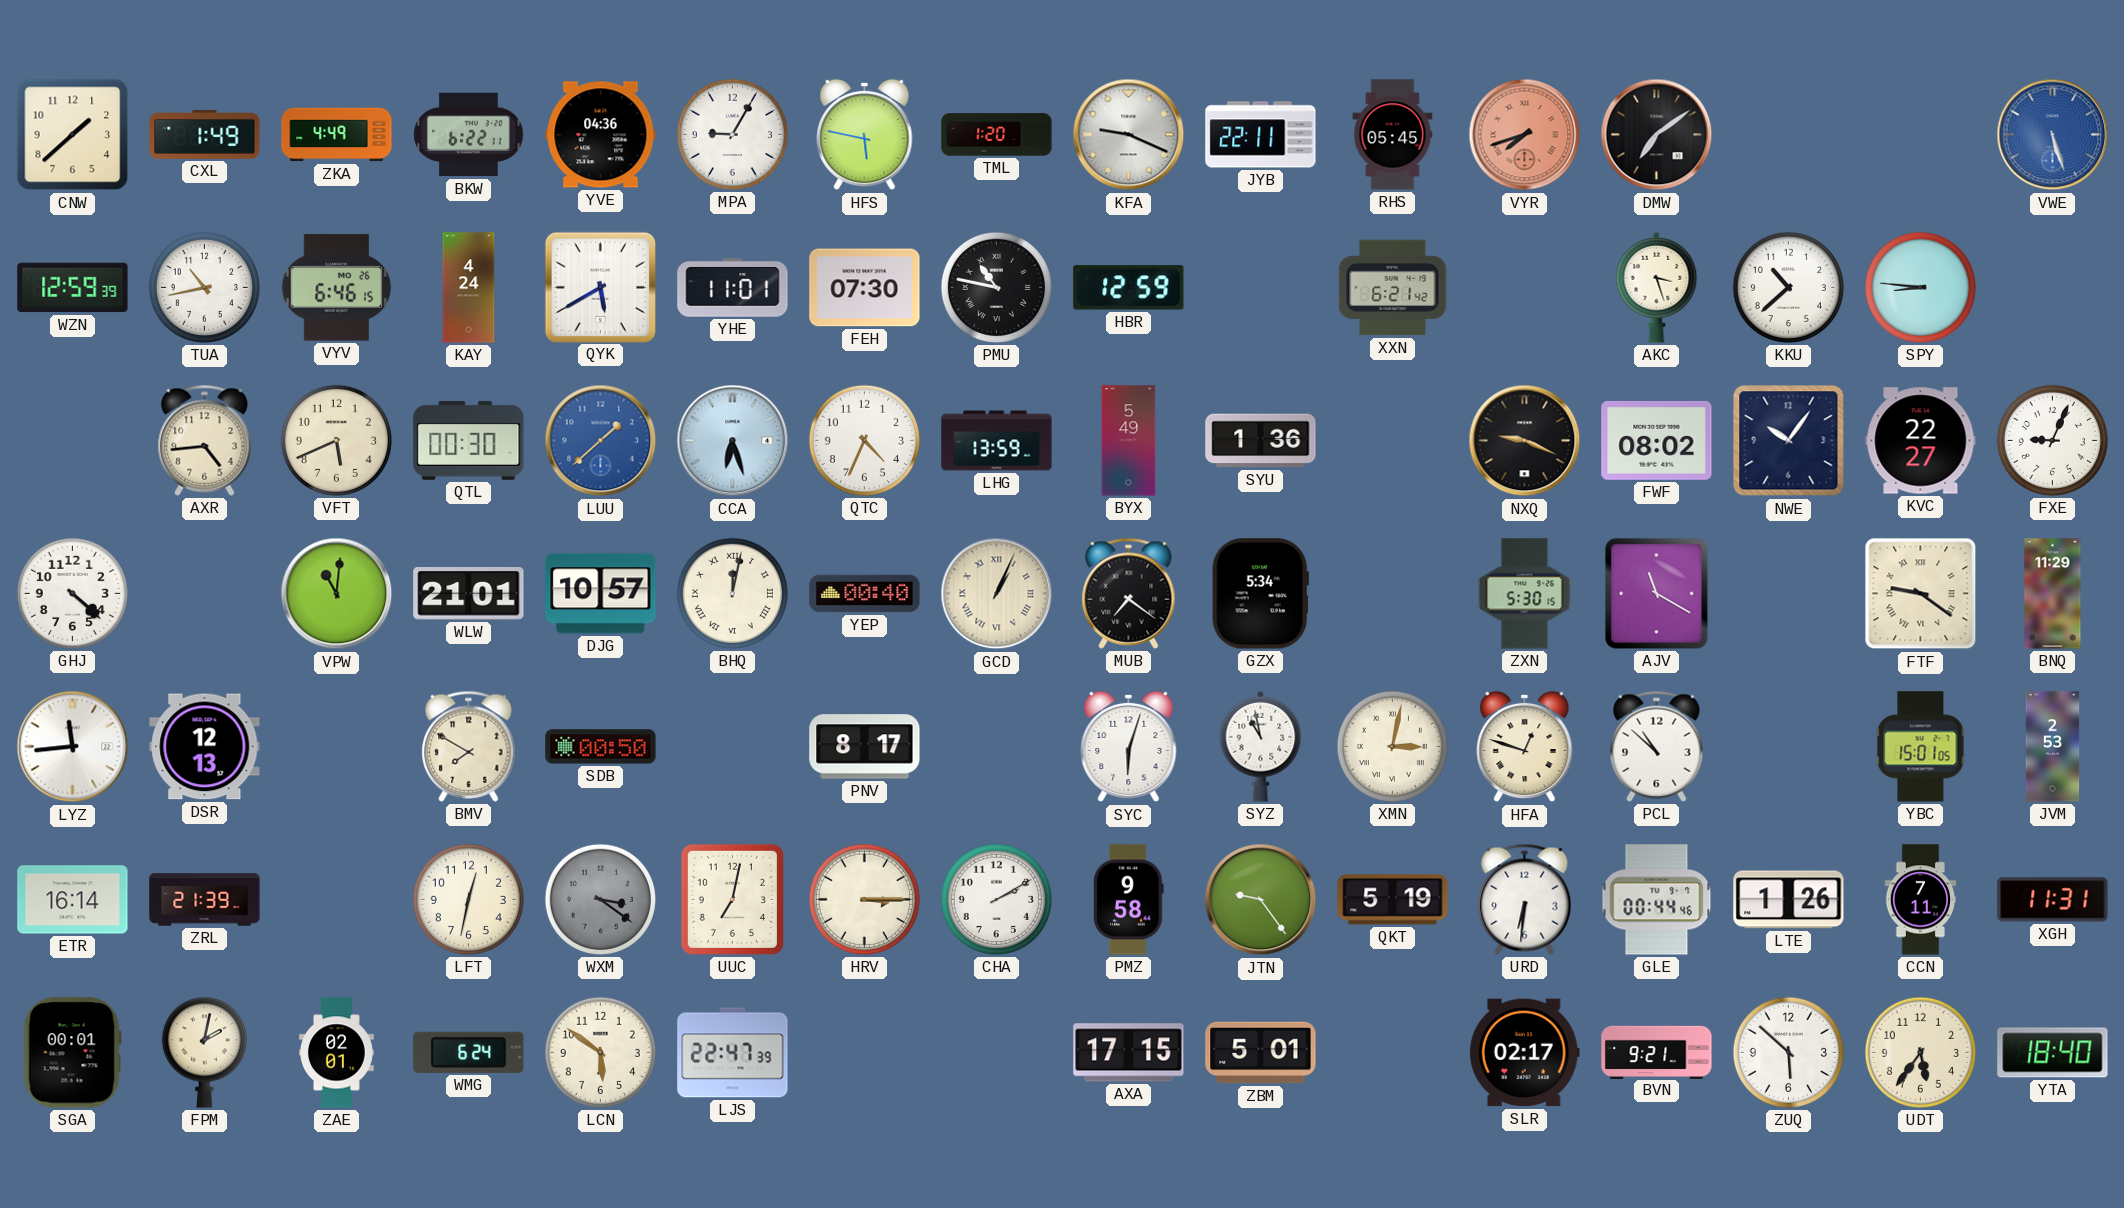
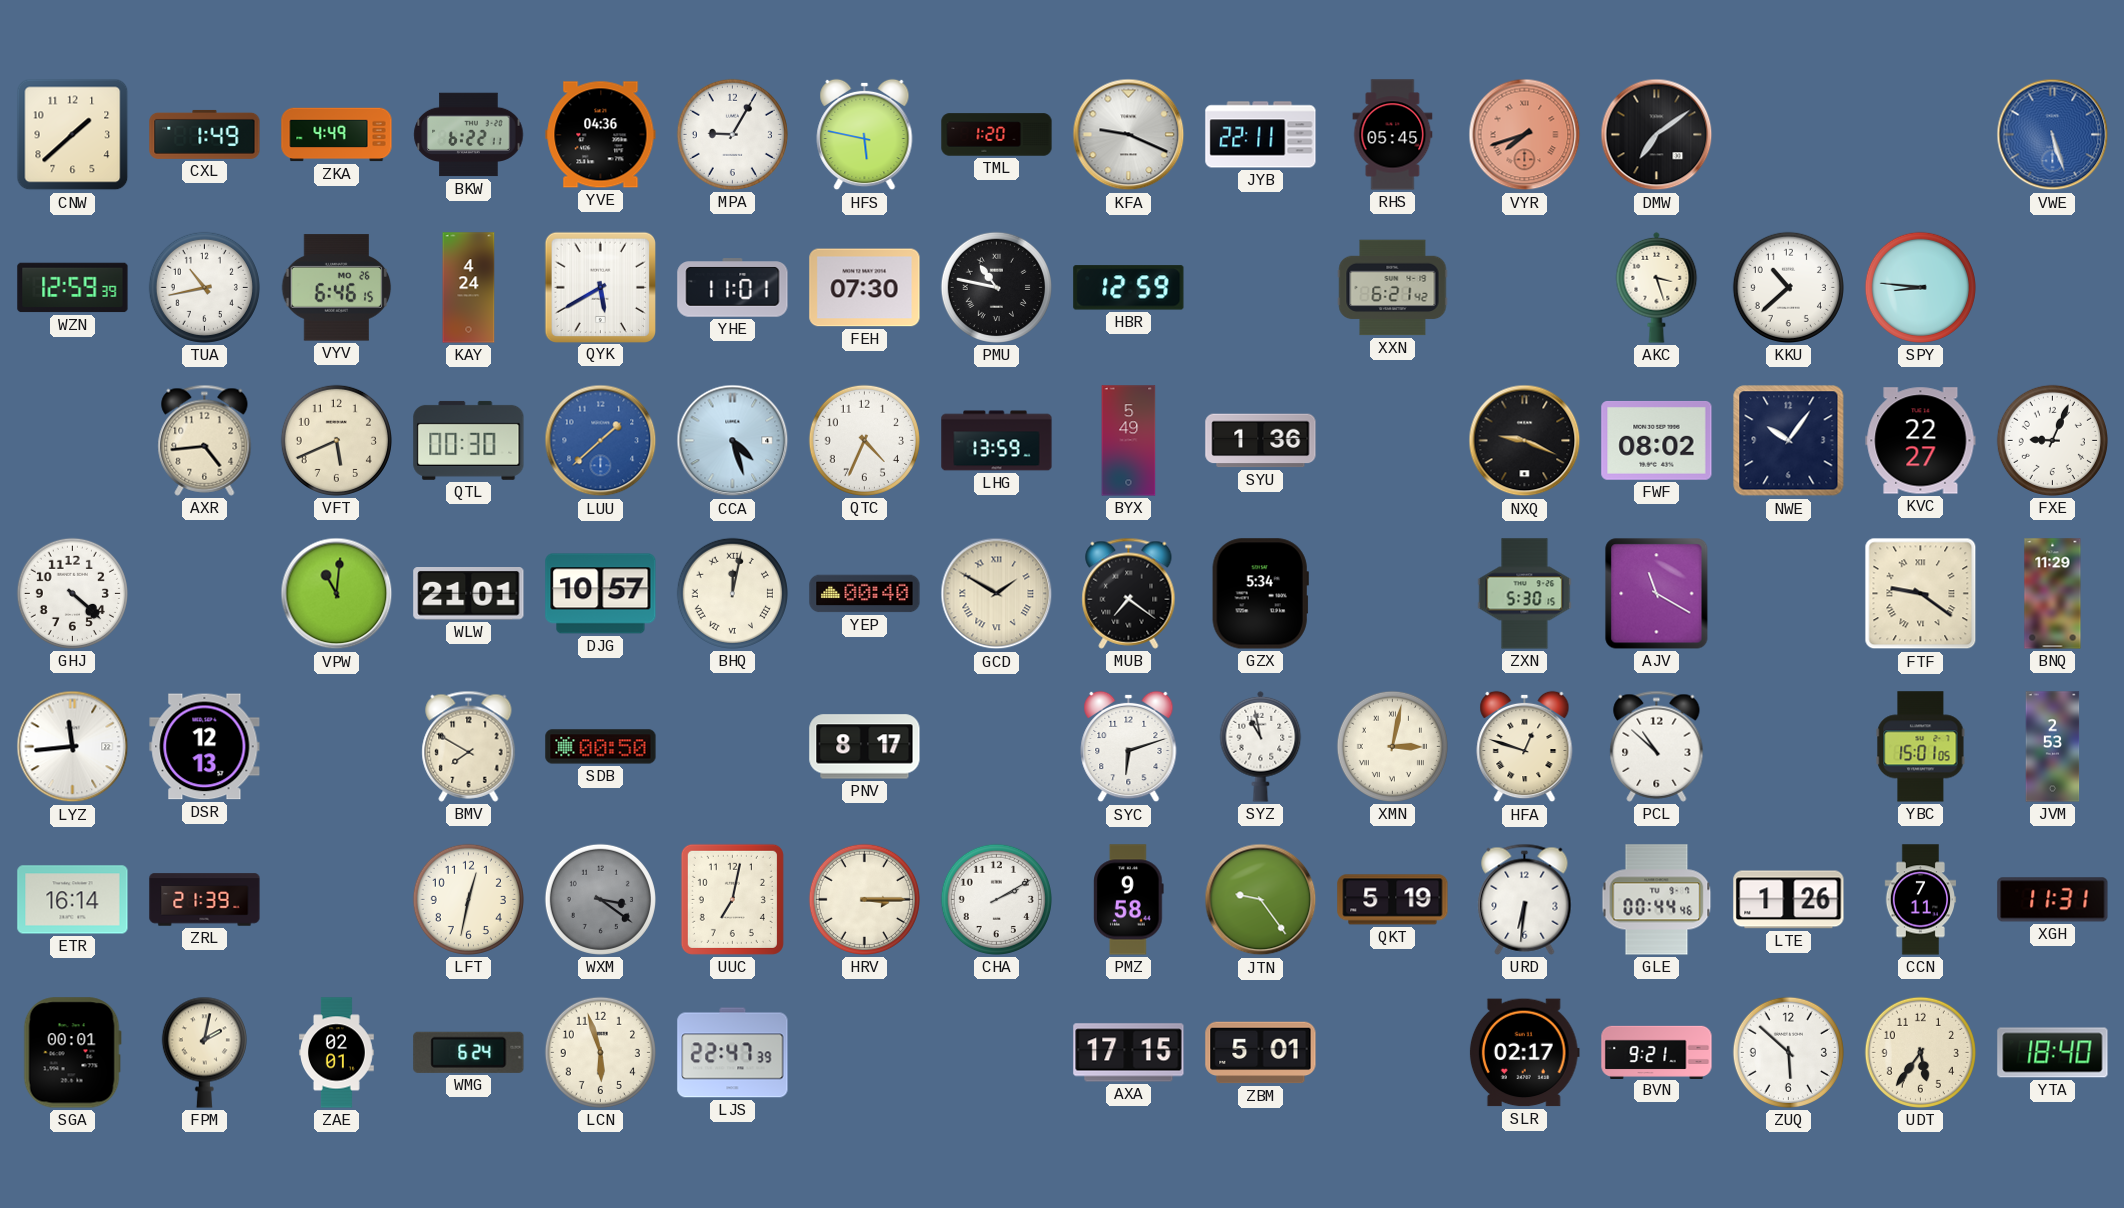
CCA: 6:27 -> 4:27 (733, 441)
GCD: 1:04 -> 1:50 (997, 594)
SYC: 6:03 -> 6:12 (1129, 747)
LCN: 5:51 -> 5:57 (600, 1052)
